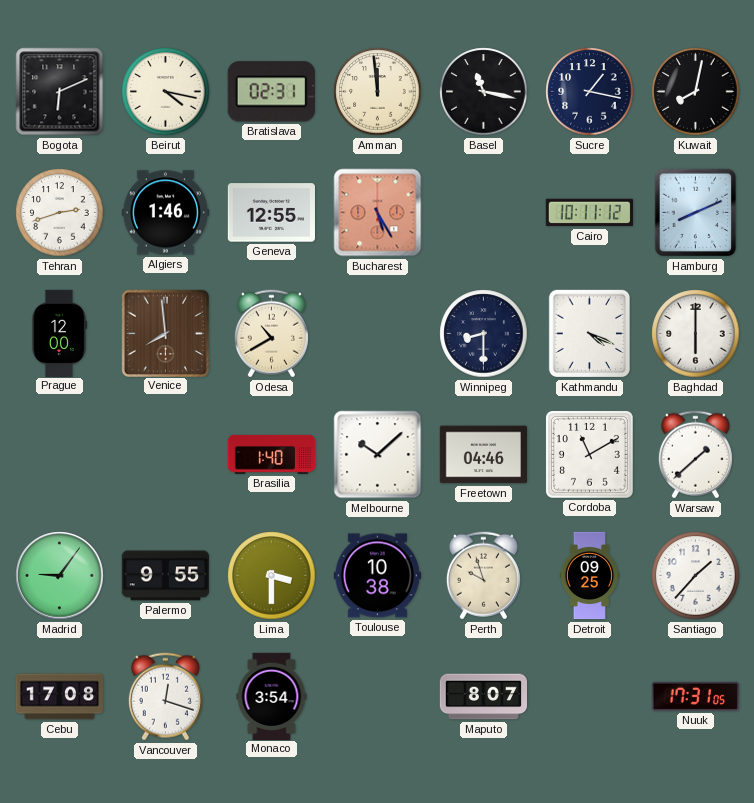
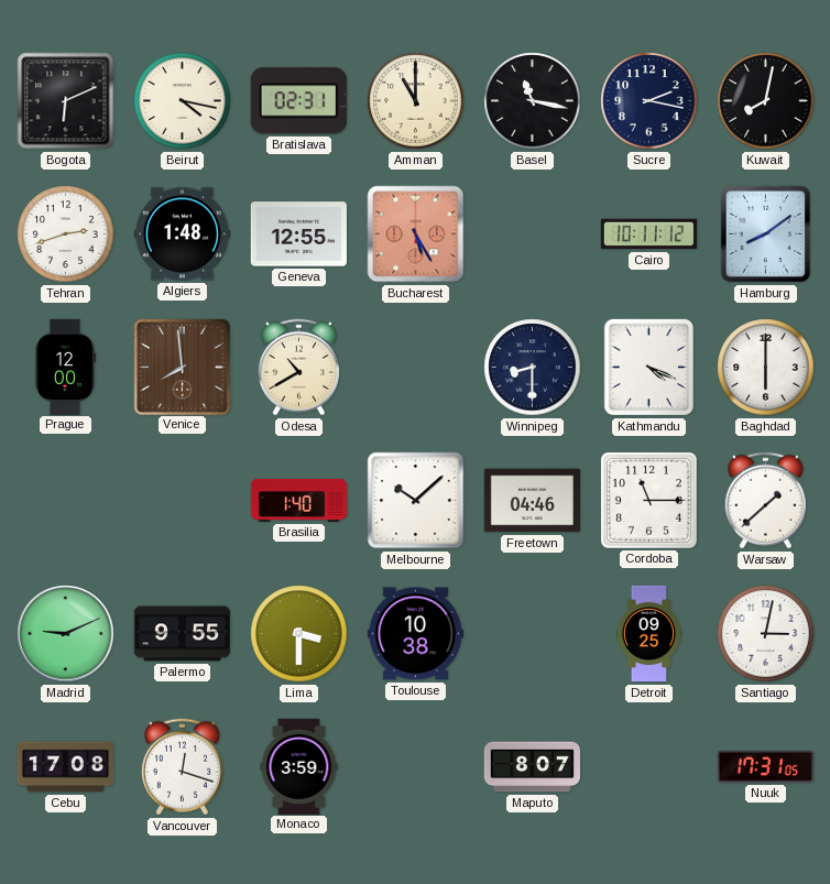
Amman: 11:59 -> 11:00 (416, 101)
Sucre: 1:17 -> 2:17 (649, 101)
Algiers: 1:46 -> 1:48 (182, 234)
Hamburg: 8:11 -> 8:09 (766, 234)
Cordoba: 11:10 -> 11:15 (648, 500)
Madrid: 9:06 -> 9:11 (66, 634)
Perth: 9:57 -> none (483, 576)
Santiago: 1:37 -> 3:02 (766, 634)
Monaco: 3:54 -> 3:59 (299, 766)
